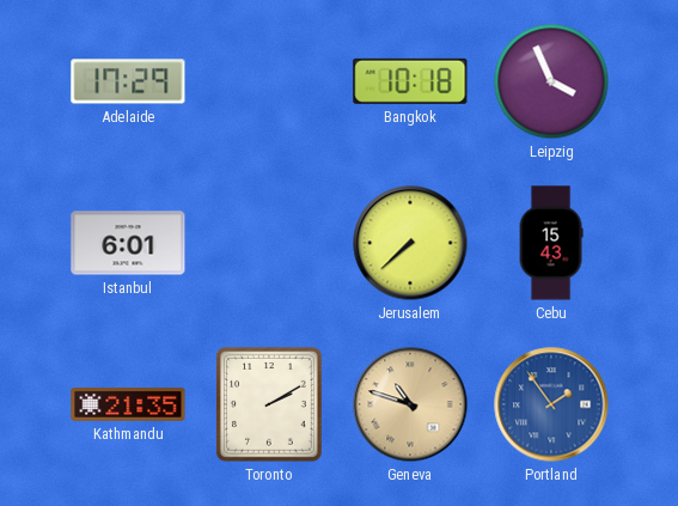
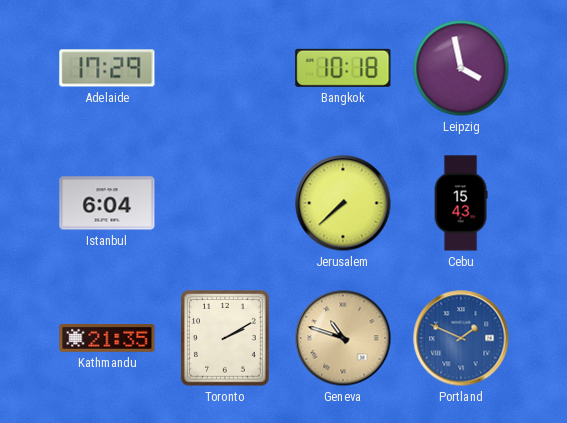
Leipzig: 3:56 -> 3:58 (461, 68)
Istanbul: 6:01 -> 6:04 (107, 203)
Portland: 1:54 -> 1:49 (461, 338)
